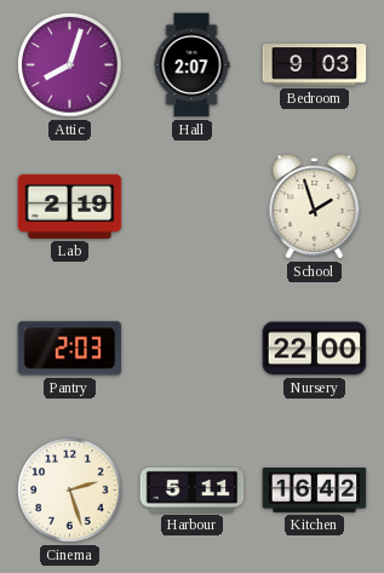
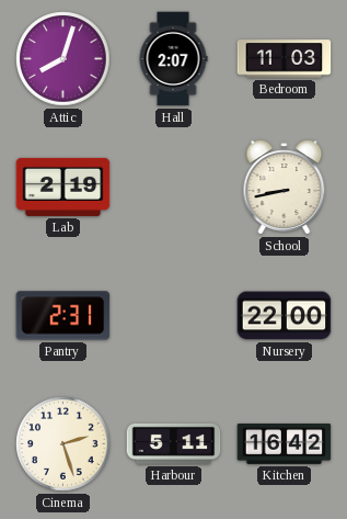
Bedroom: 9:03 -> 11:03 (285, 59)
School: 1:57 -> 8:43 (285, 188)
Pantry: 2:03 -> 2:31 (63, 316)
